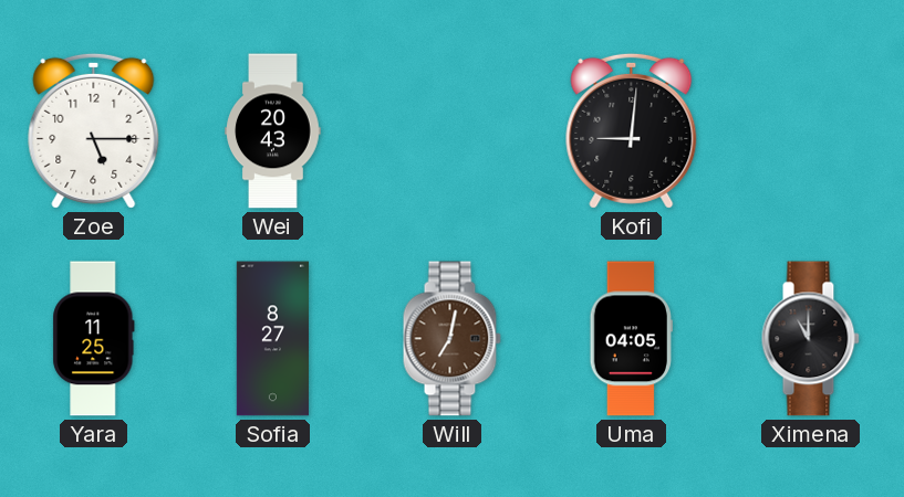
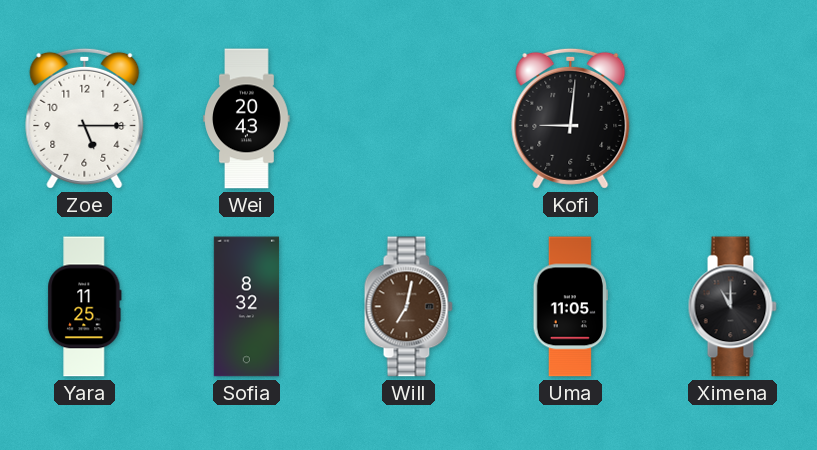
Sofia: 8:27 -> 8:32 (246, 307)
Uma: 04:05 -> 11:05 (570, 307)
